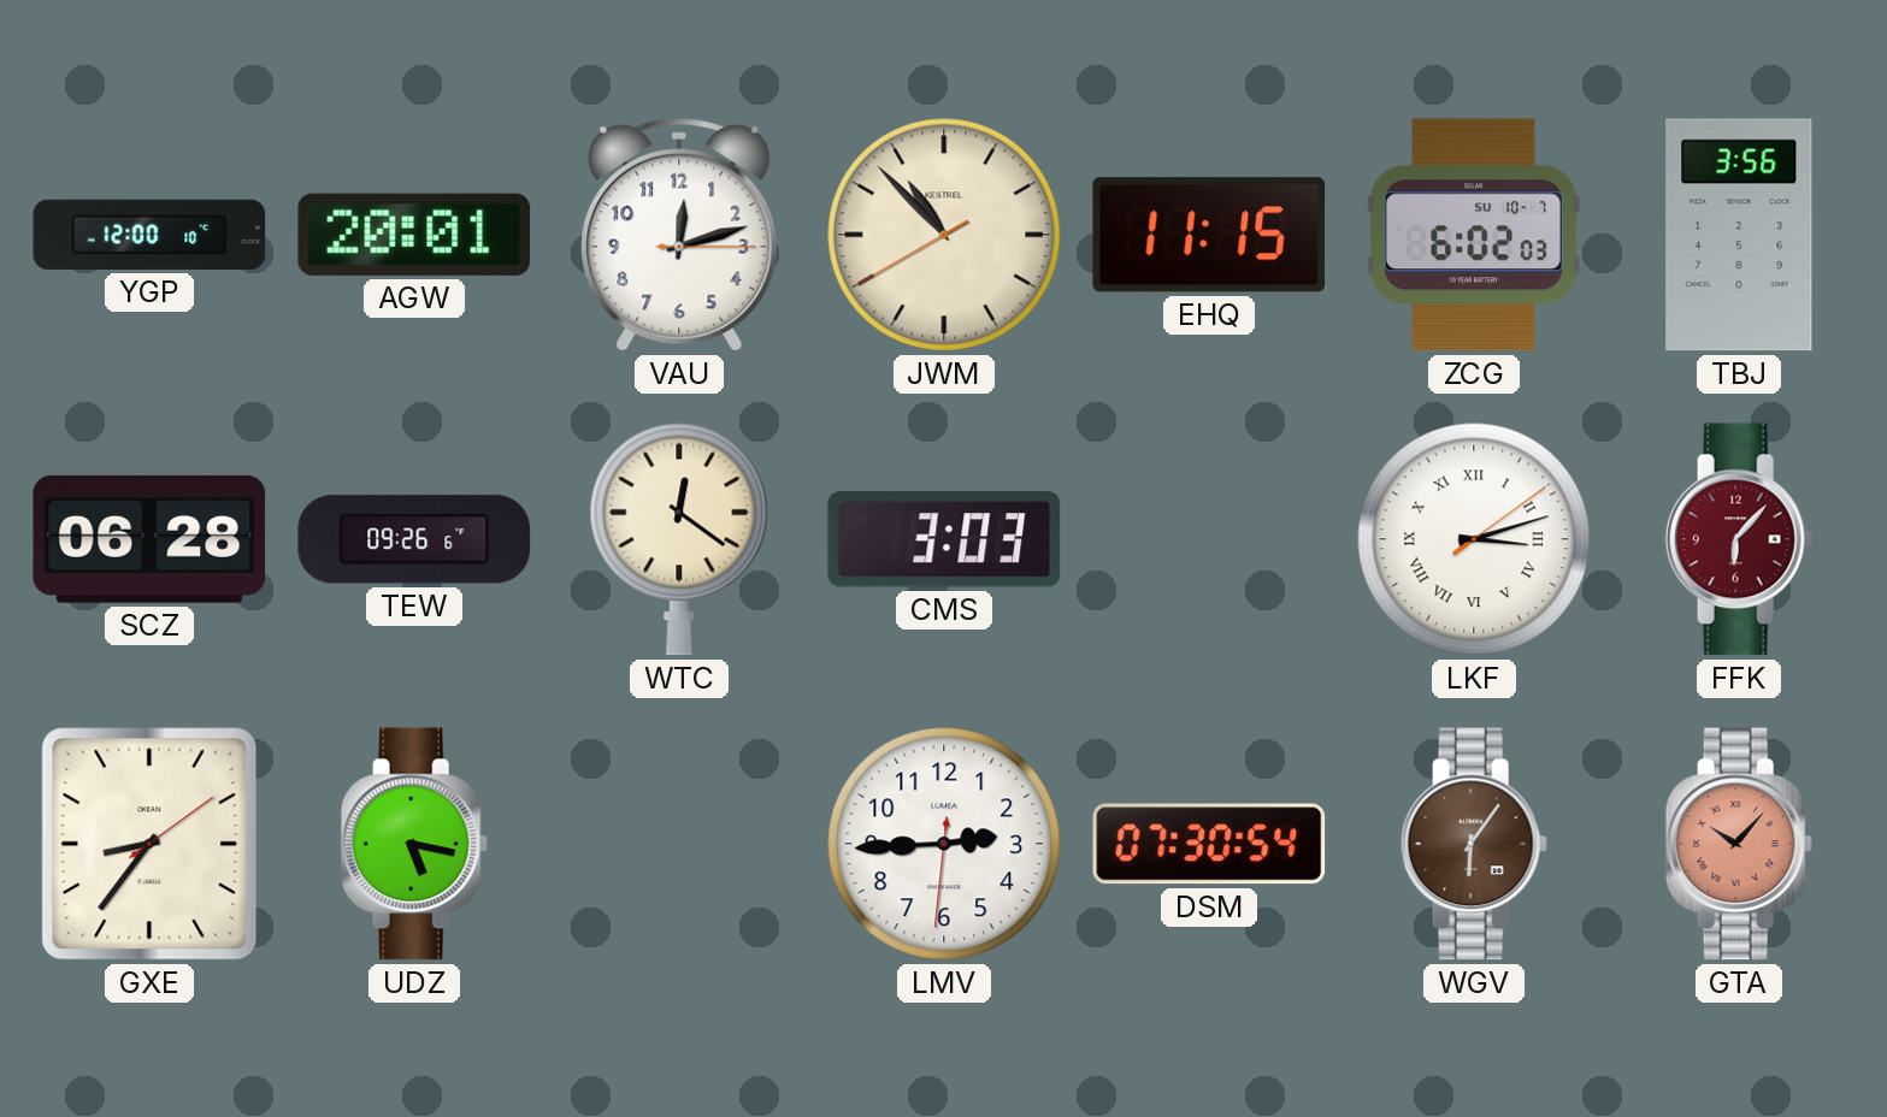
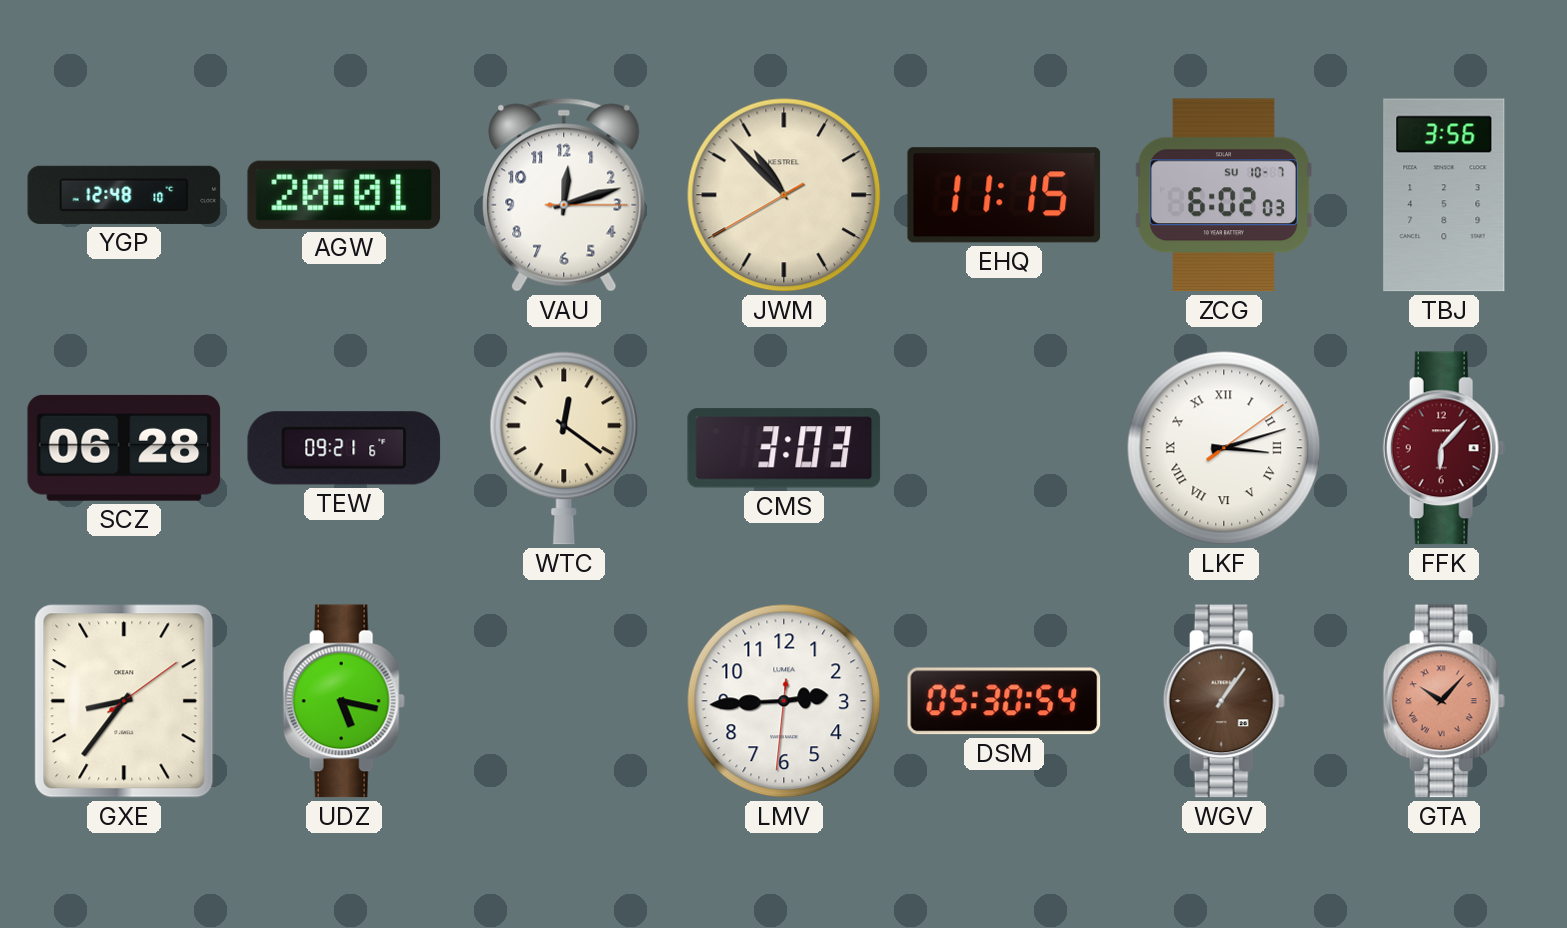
YGP: 12:00 -> 12:48 (124, 195)
TEW: 09:26 -> 09:21 (344, 448)
DSM: 07:30 -> 05:30 (1004, 701)
WGV: 6:06 -> 1:06 (1224, 701)
